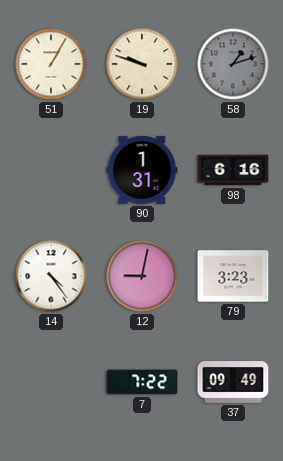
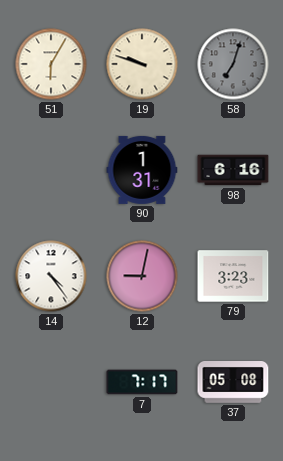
51: 1:05 -> 6:05 (51, 64)
58: 1:12 -> 7:03 (233, 64)
7: 7:22 -> 7:17 (142, 382)
37: 09:49 -> 05:08 (233, 383)
